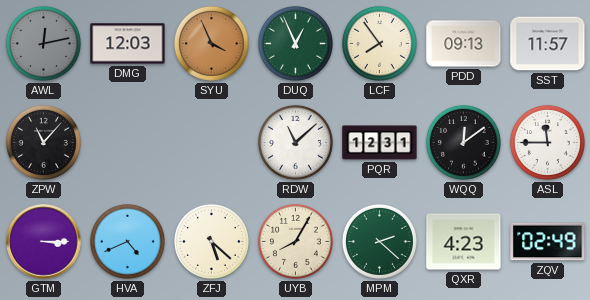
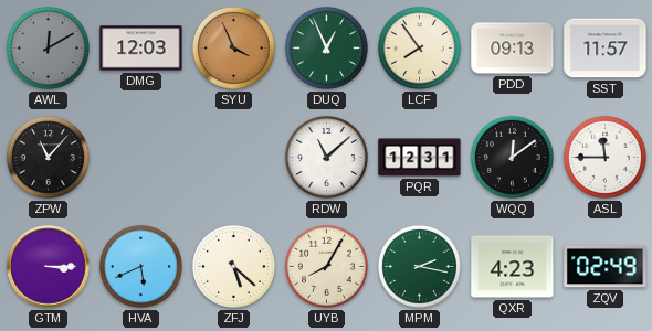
AWL: 12:13 -> 12:10 (48, 47)
HVA: 4:41 -> 5:41 (140, 266)
MPM: 2:22 -> 2:17 (419, 266)
